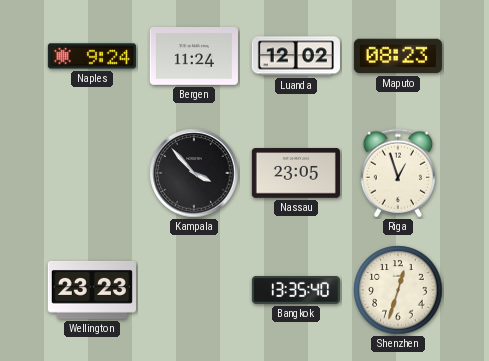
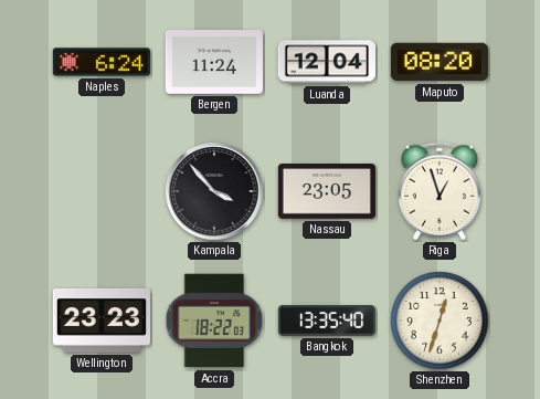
Naples: 9:24 -> 6:24 (102, 62)
Luanda: 12:02 -> 12:04 (327, 62)
Maputo: 08:23 -> 08:20 (440, 62)
Accra: none -> 18:22 (214, 321)
